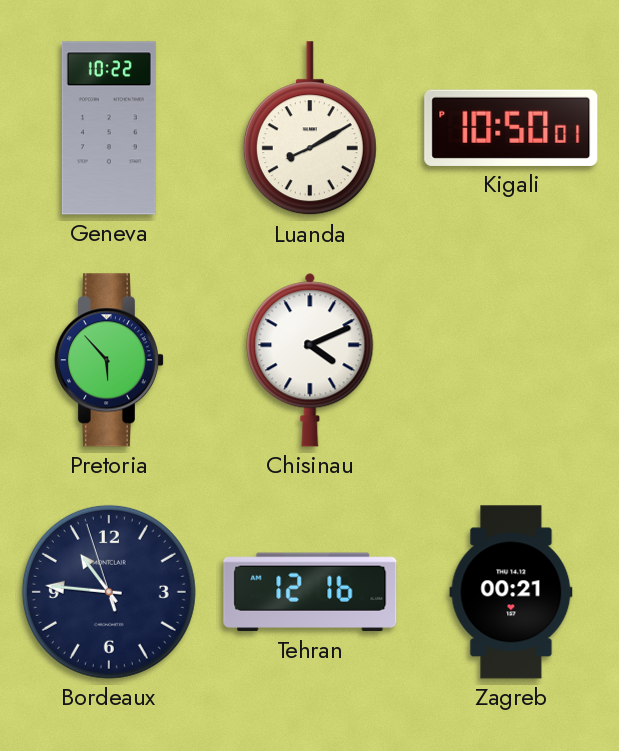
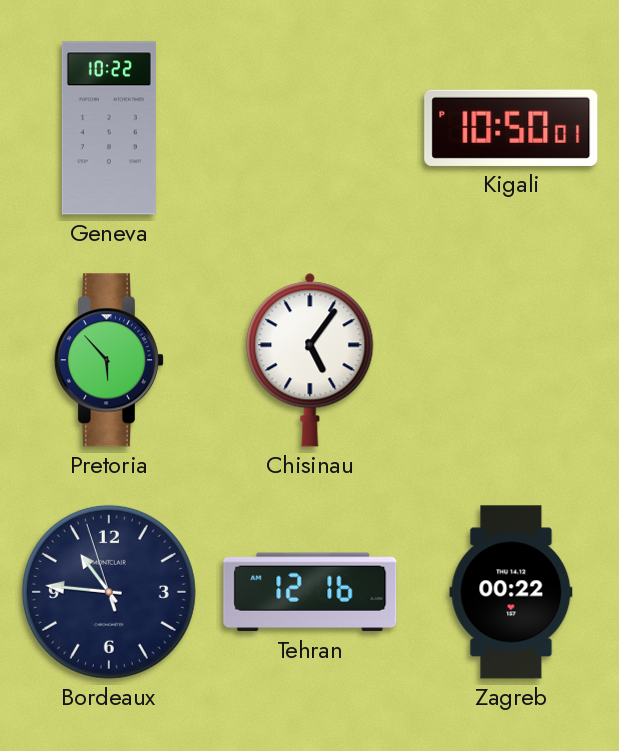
Luanda: 8:10 -> none (310, 129)
Chisinau: 4:11 -> 5:06 (310, 360)
Zagreb: 00:21 -> 00:22 (511, 592)
